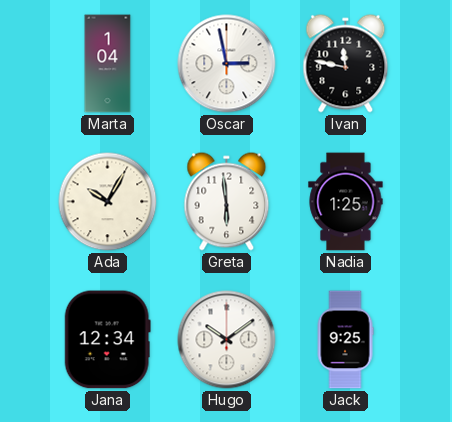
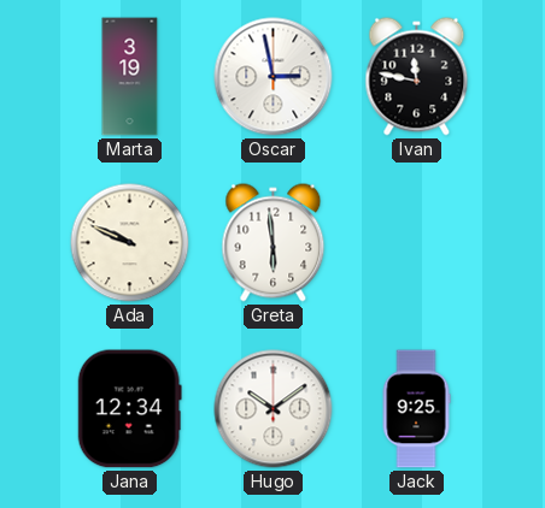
Marta: 1:04 -> 3:19 (130, 77)
Ada: 10:05 -> 9:49 (130, 243)
Nadia: 1:25 -> none (346, 202)
